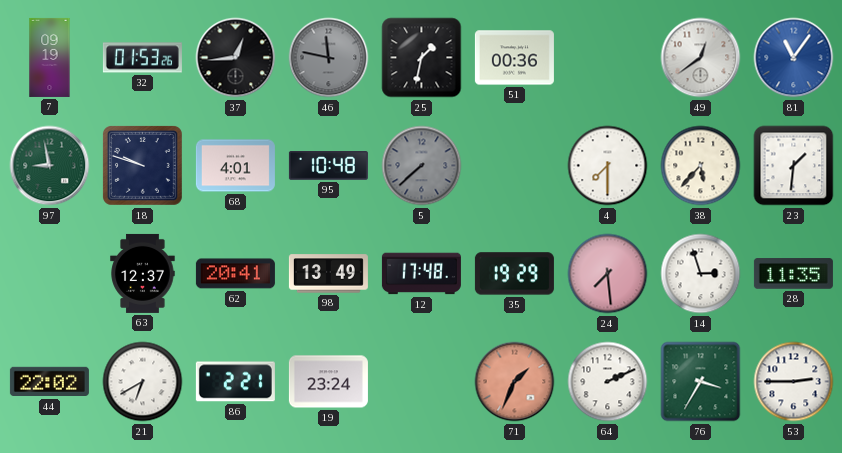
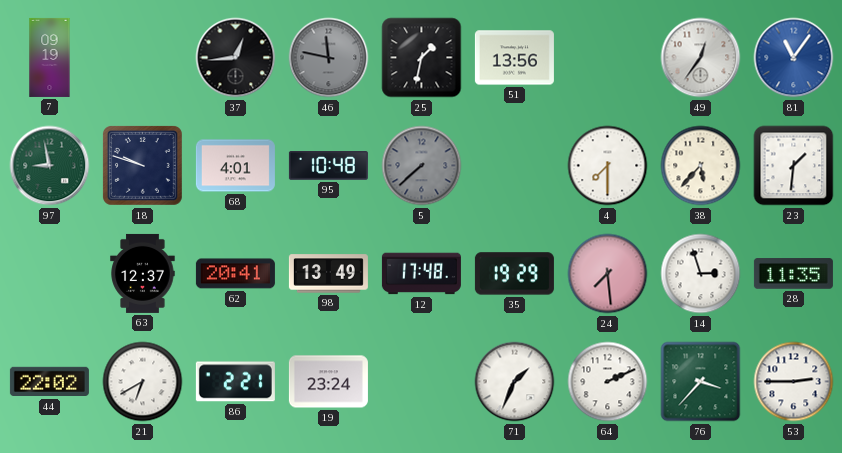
32: 01:53 -> none (142, 58)
51: 00:36 -> 13:56 (514, 58)
49: 12:39 -> 12:36 (701, 58)
71 dial: salmon -> white (515, 382)
76: 3:35 -> 3:37 (701, 382)
